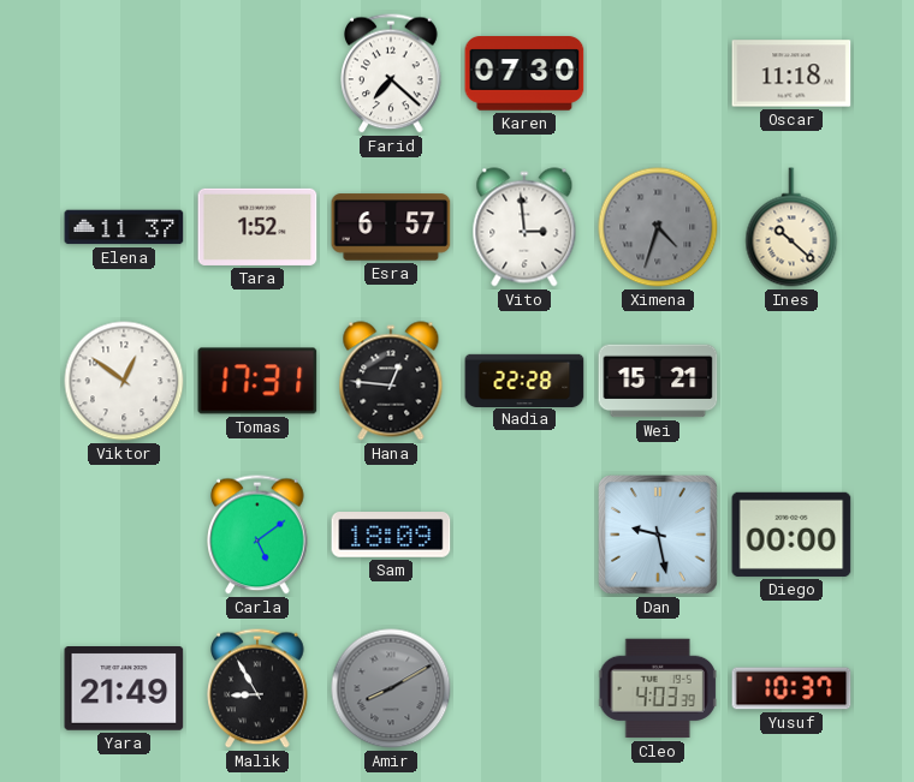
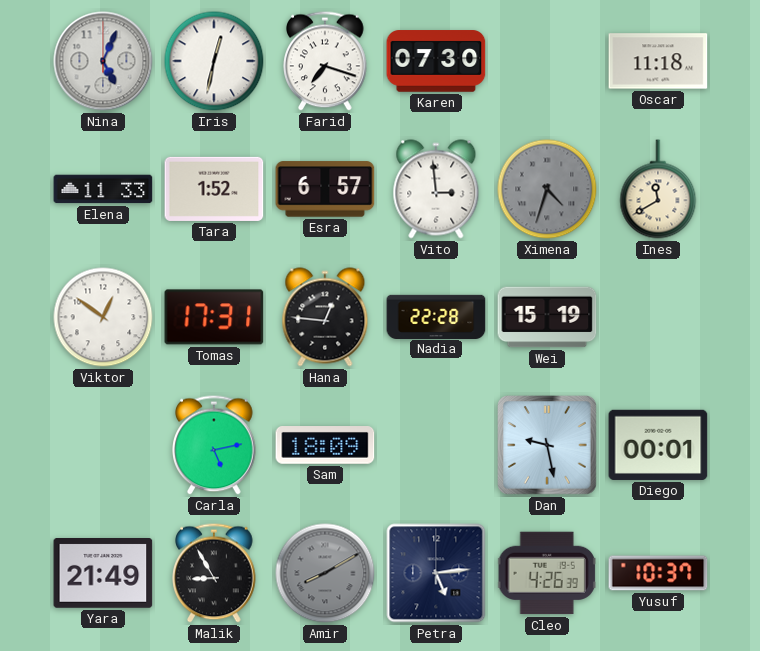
Nina: none -> 5:04 (103, 61)
Iris: none -> 12:32 (214, 61)
Farid: 7:22 -> 7:18 (325, 61)
Elena: 11:37 -> 11:33 (103, 189)
Ines: 10:22 -> 11:40 (658, 189)
Wei: 15:21 -> 15:19 (547, 317)
Carla: 5:09 -> 5:13 (214, 445)
Diego: 00:00 -> 00:01 (658, 445)
Petra: none -> 5:14 (436, 573)
Cleo: 4:03 -> 4:26 (547, 573)
